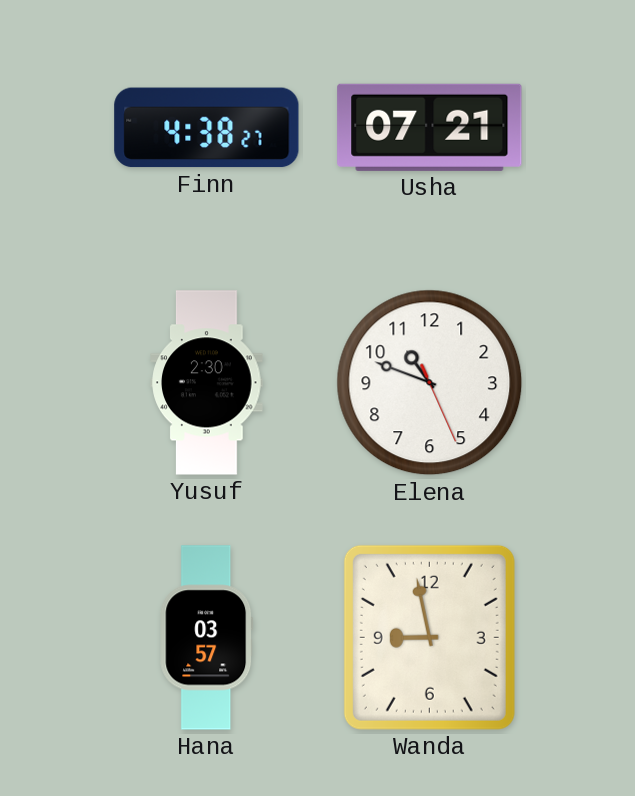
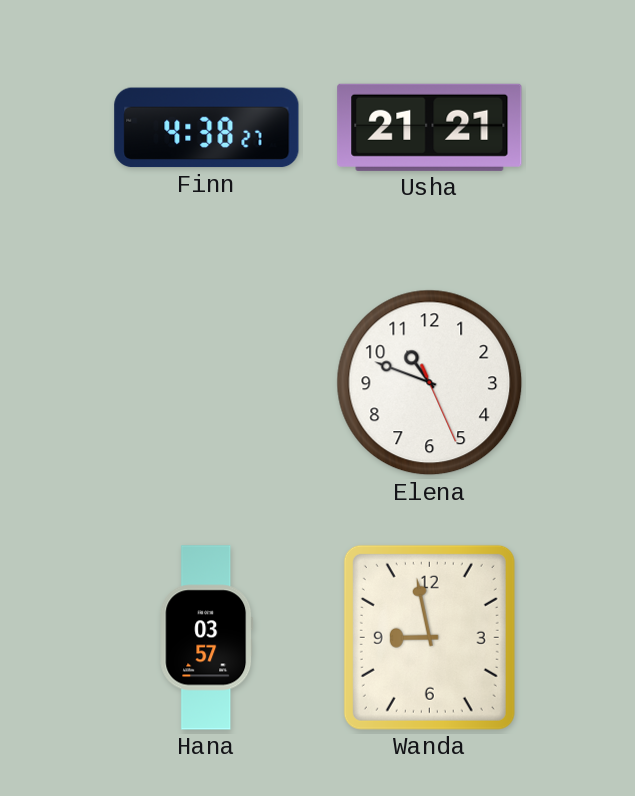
Usha: 07:21 -> 21:21 (430, 127)
Yusuf: 2:30 -> none (207, 383)
